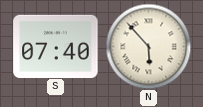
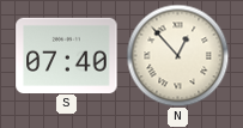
N: 5:53 -> 12:53 (177, 55)
